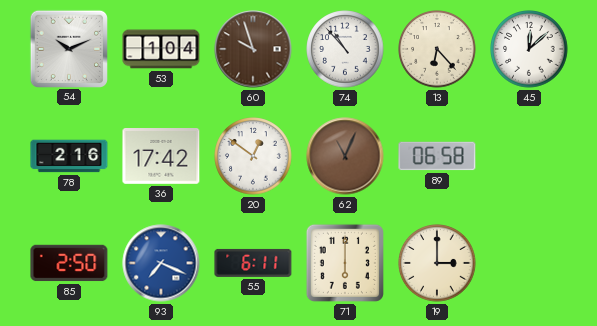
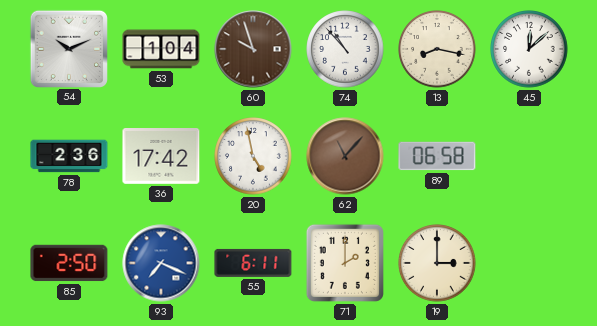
13: 6:23 -> 8:17 (437, 49)
78: 2:16 -> 2:36 (69, 156)
20: 12:51 -> 4:58 (253, 156)
62: 11:04 -> 11:07 (345, 156)
71: 6:00 -> 2:00 (345, 263)
